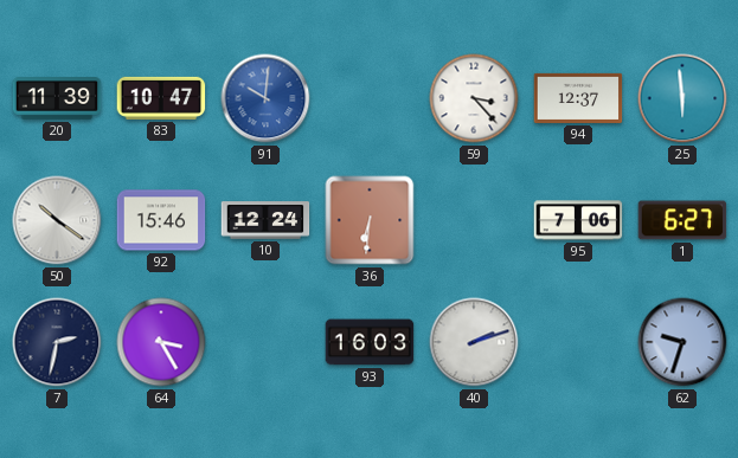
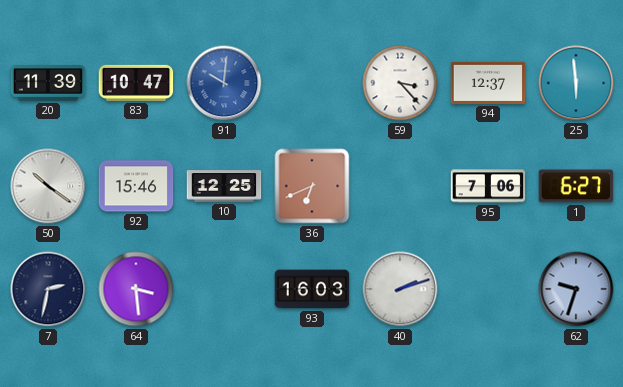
10: 12:24 -> 12:25 (224, 186)
36: 6:31 -> 6:41 (312, 186)
64: 3:25 -> 3:29 (136, 289)
